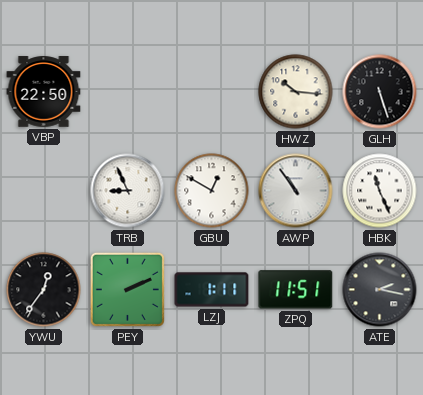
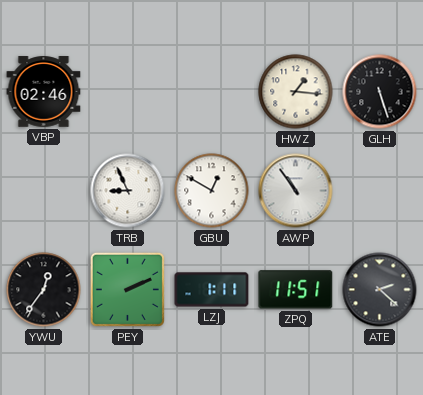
VBP: 22:50 -> 02:46 (44, 92)
HWZ: 10:16 -> 1:16 (296, 92)
HBK: 11:26 -> none (380, 191)
ATE: 2:17 -> 2:22 (380, 290)
